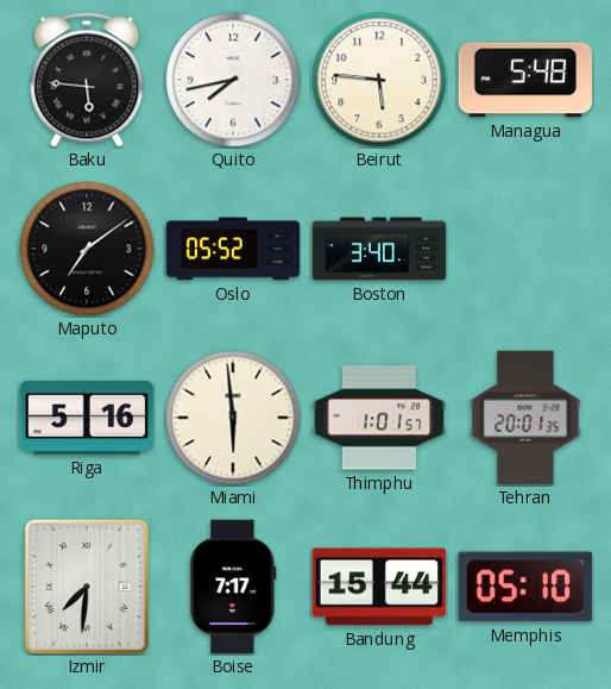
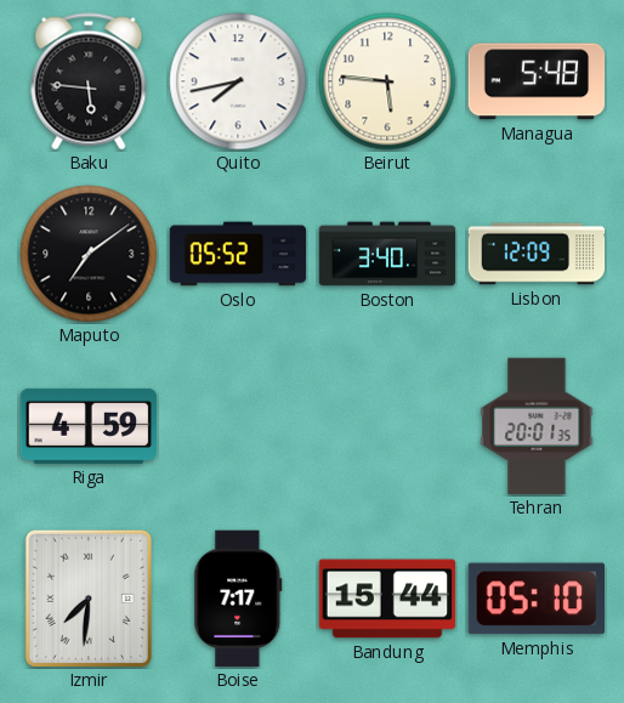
Lisbon: none -> 12:09 (537, 254)
Riga: 5:16 -> 4:59 (89, 426)
Miami: 5:59 -> none (233, 418)
Thimphu: 1:01 -> none (379, 418)
